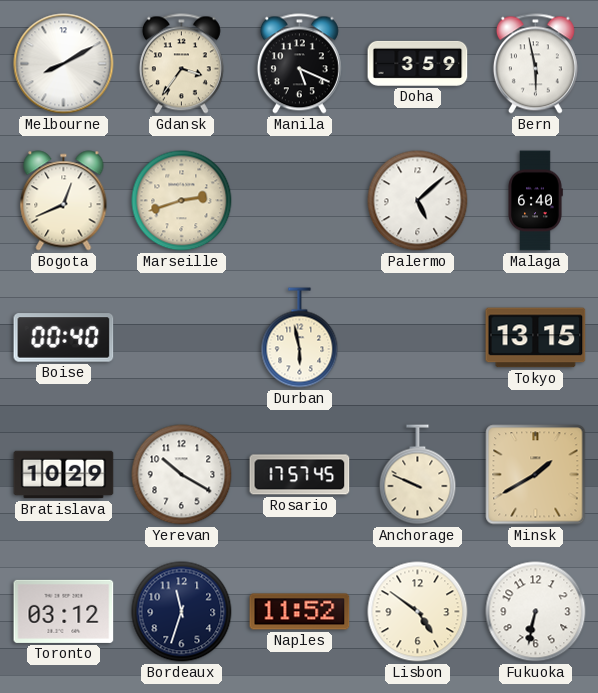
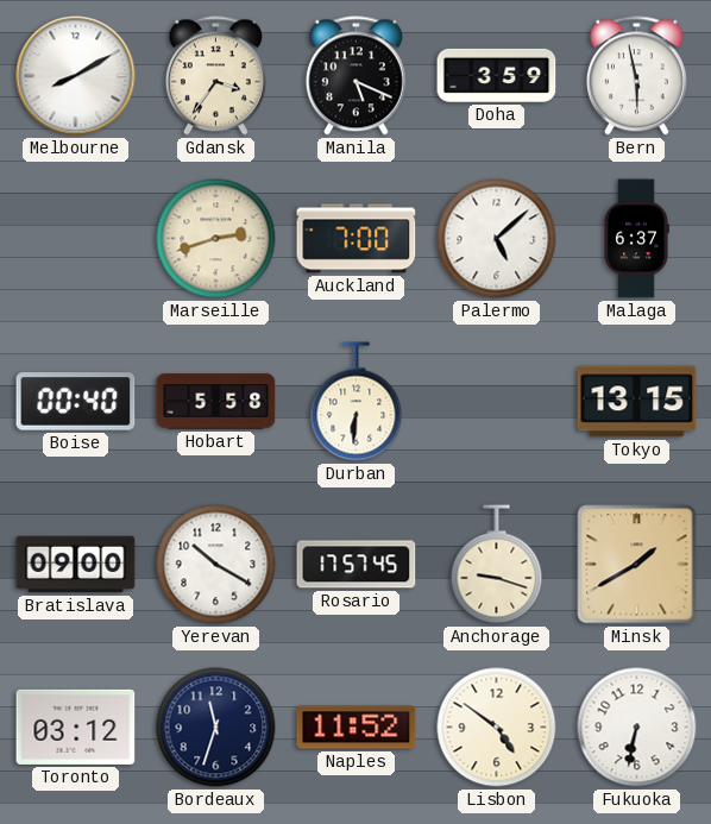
Bogota: 12:41 -> none (64, 201)
Auckland: none -> 7:00 (357, 239)
Malaga: 6:40 -> 6:37 (636, 239)
Hobart: none -> 5:58 (216, 402)
Durban: 5:58 -> 6:31 (357, 402)
Bratislava: 10:29 -> 09:00 (76, 565)
Anchorage: 9:49 -> 9:18 (497, 565)
